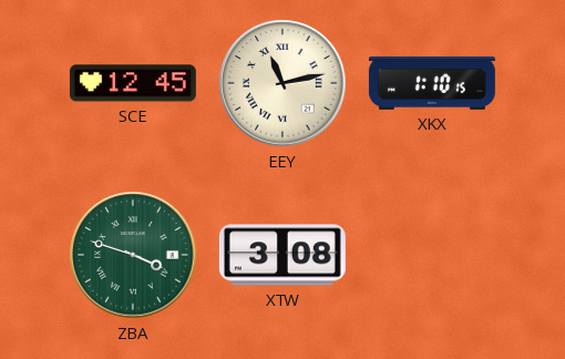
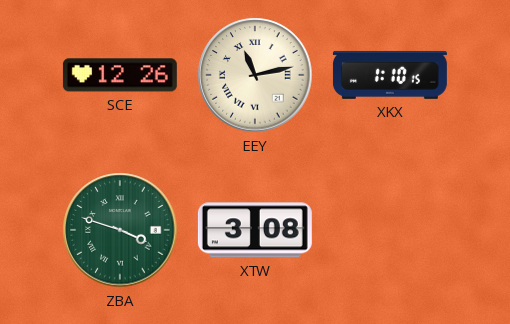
SCE: 12:45 -> 12:26 (120, 75)
